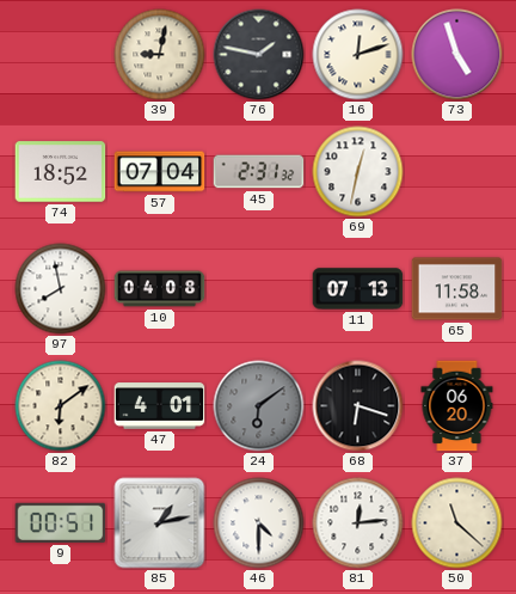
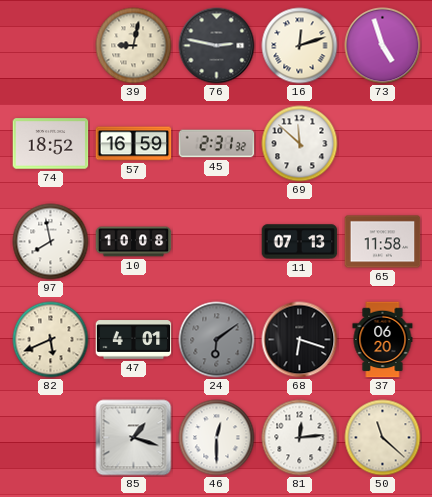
76: 1:47 -> 2:47 (217, 46)
57: 07:04 -> 16:59 (134, 144)
69: 12:32 -> 11:52 (300, 144)
10: 04:08 -> 10:08 (134, 242)
82: 6:09 -> 5:41 (51, 340)
9: 00:51 -> none (61, 522)
85: 1:13 -> 1:18 (134, 438)
46: 4:30 -> 12:30 (217, 438)
